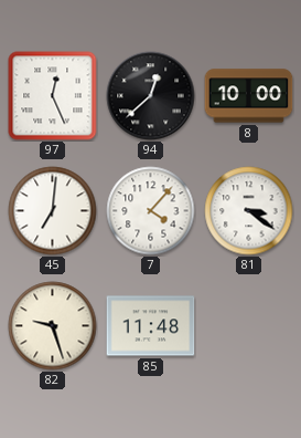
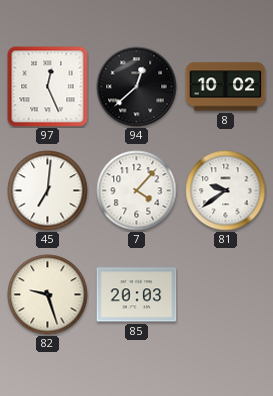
8: 10:00 -> 10:02 (226, 87)
81: 3:21 -> 9:39 (226, 191)
85: 11:48 -> 20:03 (137, 295)
